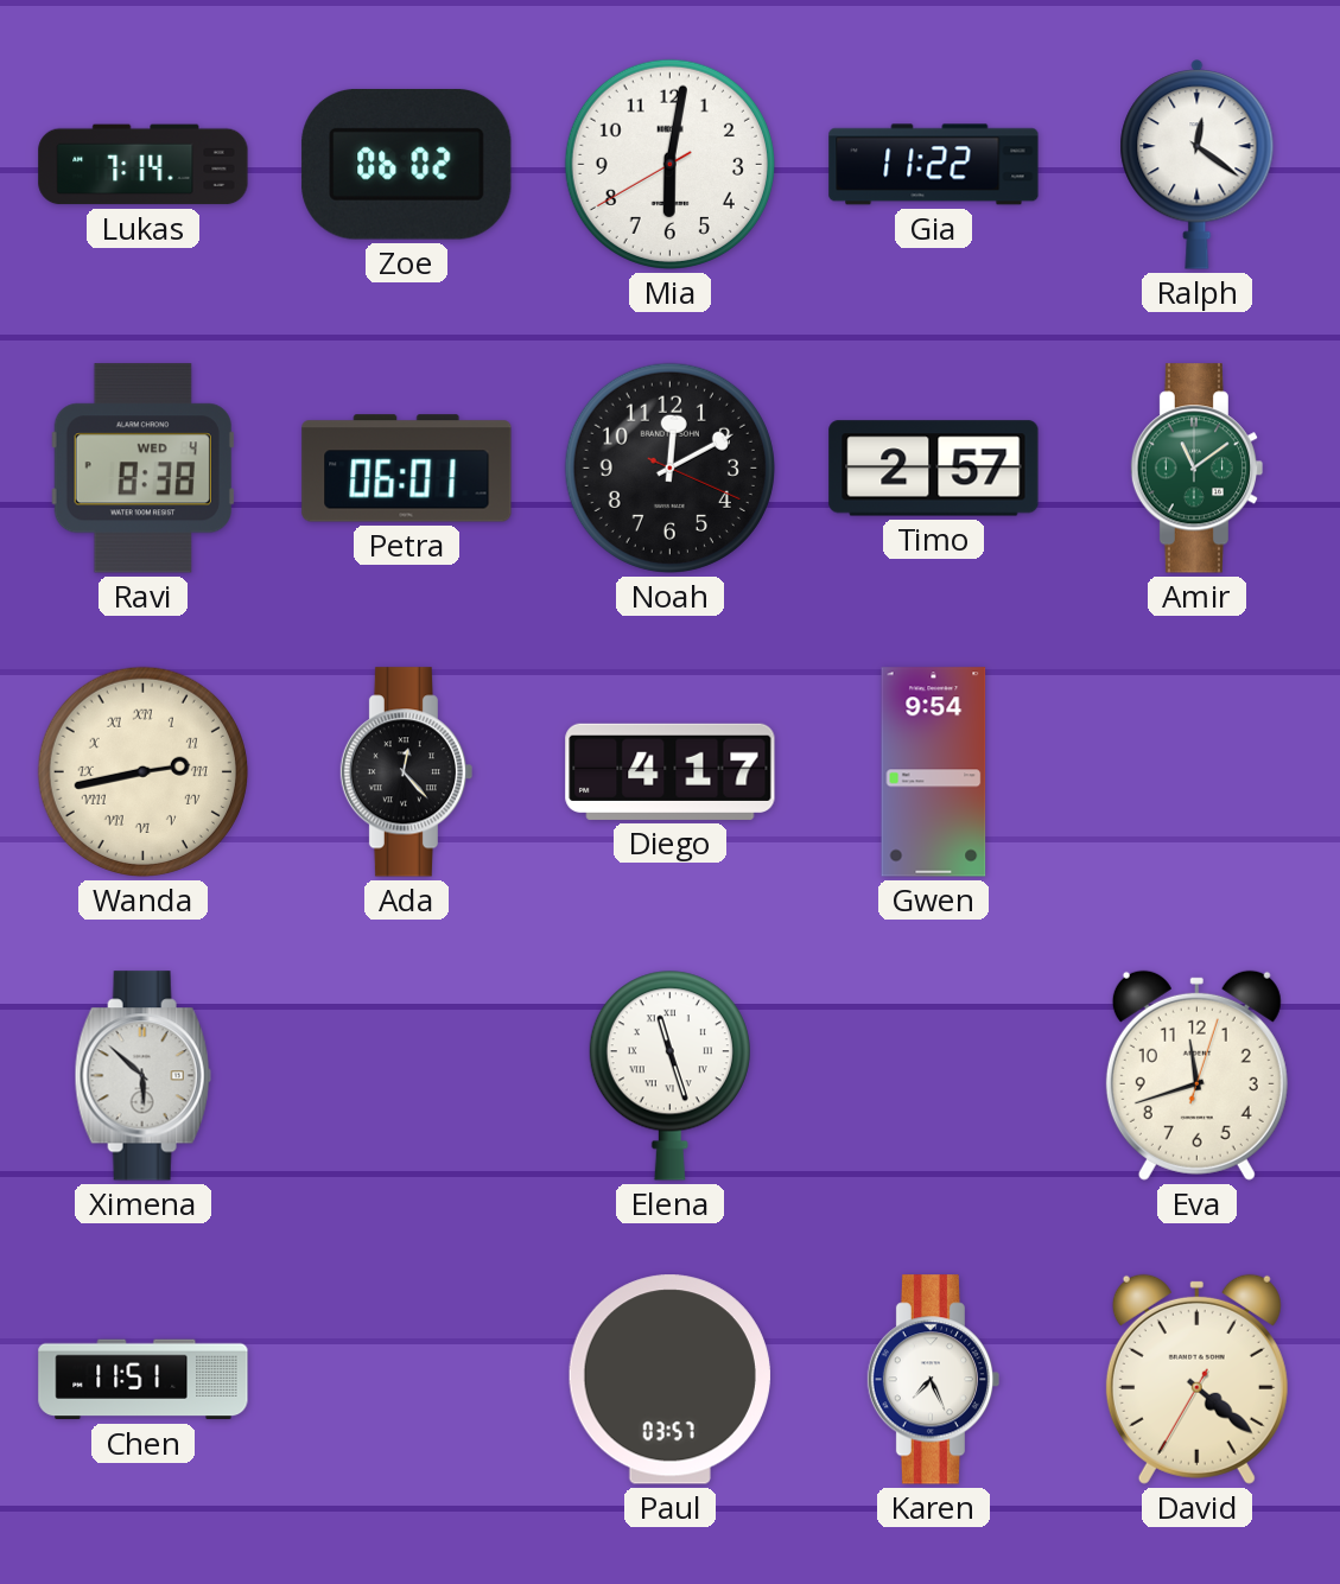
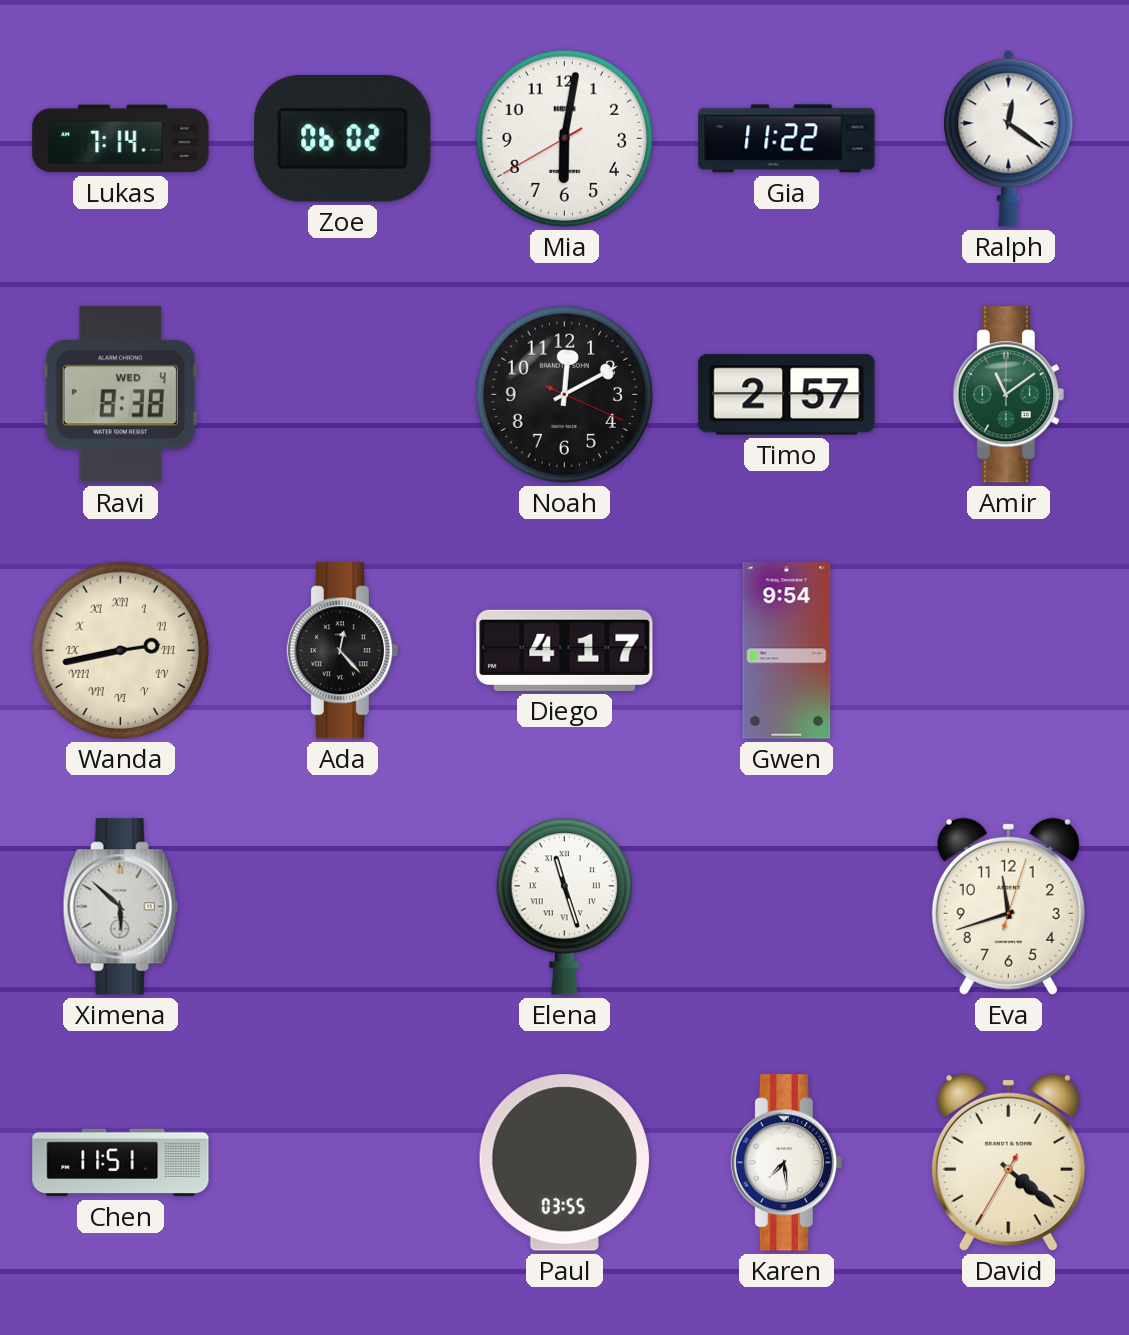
Petra: 06:01 -> none (407, 469)
Paul: 03:57 -> 03:55 (564, 1163)
Karen: 7:26 -> 7:29 (787, 1163)
